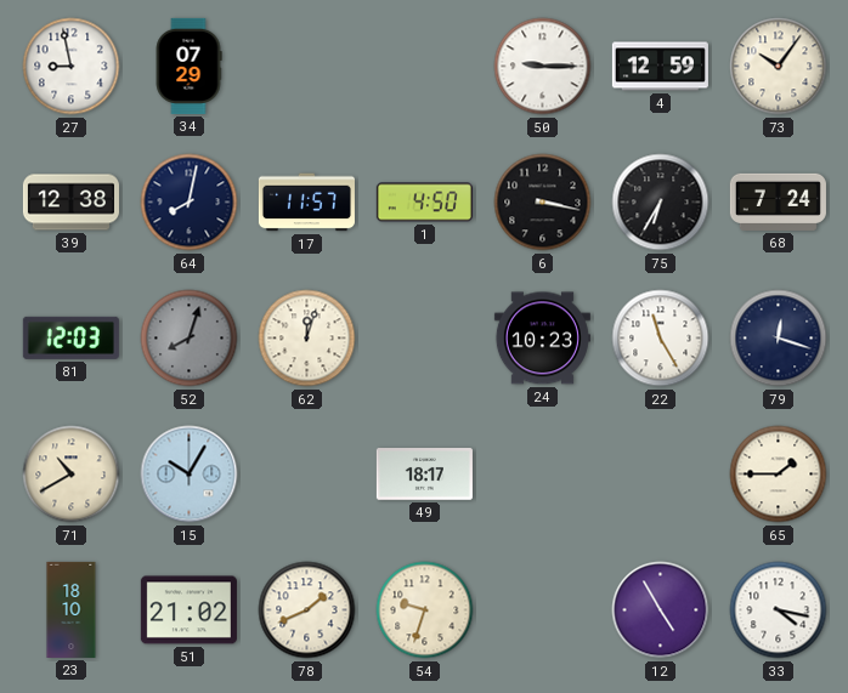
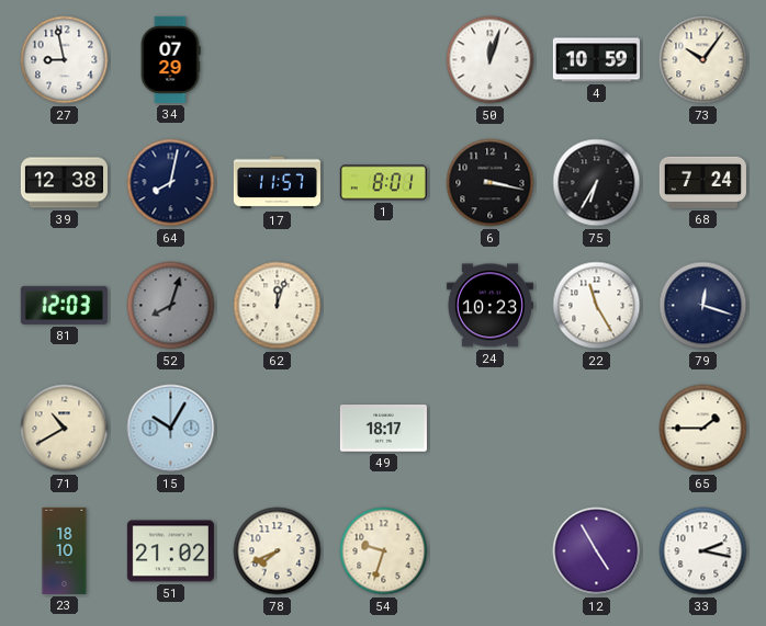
50: 9:15 -> 12:03 (491, 60)
4: 12:59 -> 10:59 (596, 60)
1: 4:50 -> 8:01 (383, 183)
78: 1:41 -> 7:41 (278, 551)
33: 4:17 -> 2:17 (703, 551)
